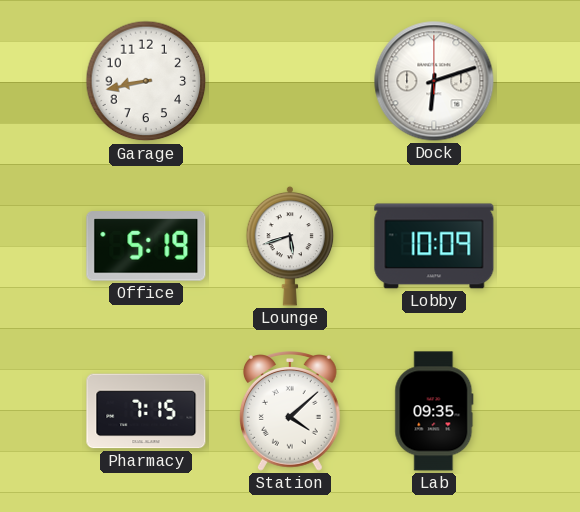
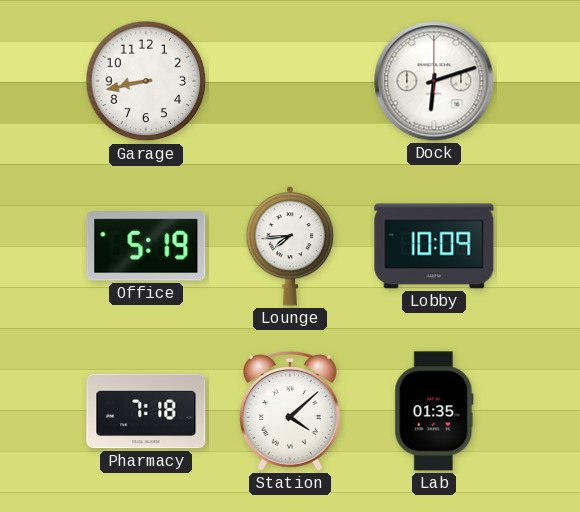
Lounge: 5:42 -> 7:44 (290, 246)
Pharmacy: 7:15 -> 7:18 (146, 411)
Lab: 09:35 -> 01:35 (434, 411)
